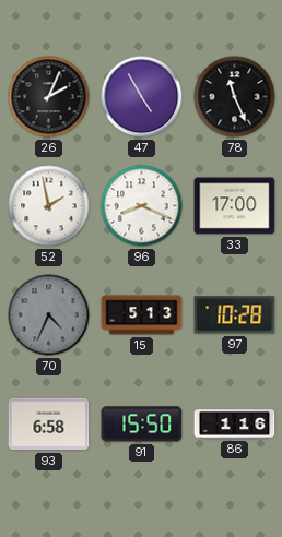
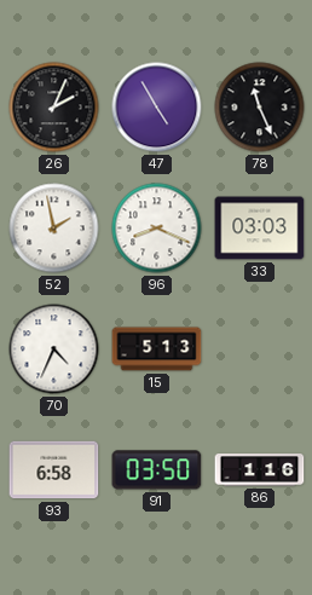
33: 17:00 -> 03:03 (260, 229)
70 dial: grey -> white (54, 350)
97: 10:28 -> none (235, 315)
91: 15:50 -> 03:50 (157, 470)
